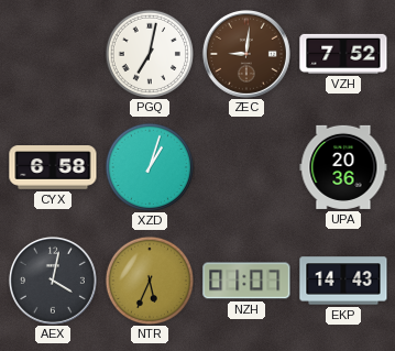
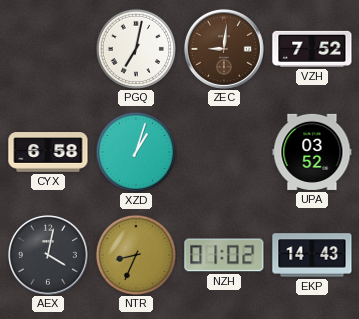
UPA: 20:36 -> 03:52 (312, 152)
NTR: 5:34 -> 8:34 (136, 255)
NZH: 01:07 -> 01:02 (224, 255)
